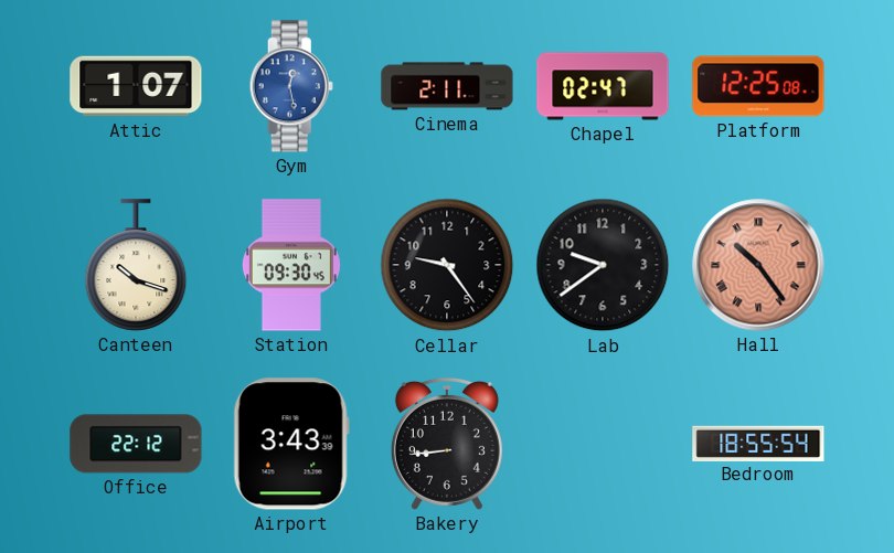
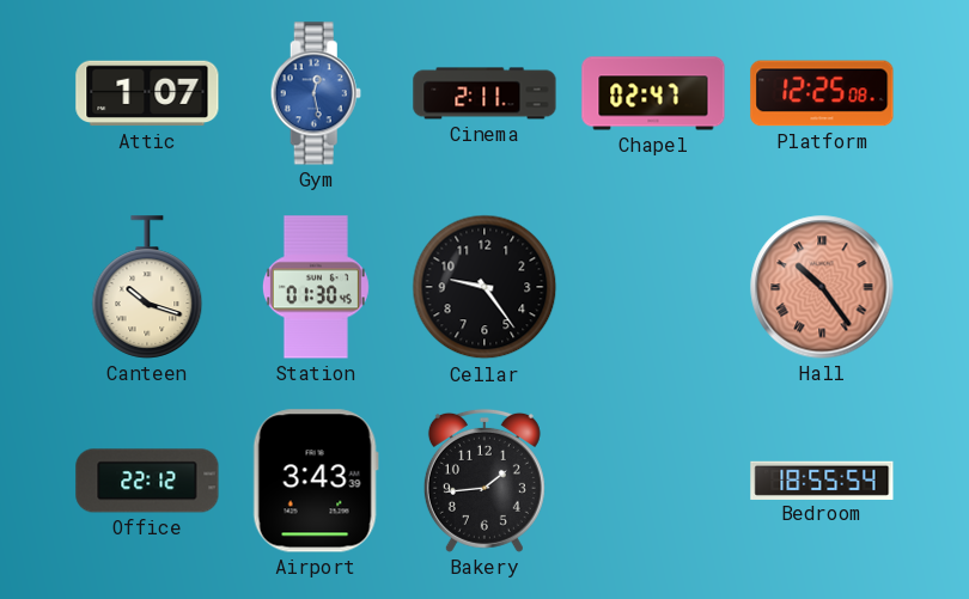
Station: 09:30 -> 01:30 (316, 287)
Lab: 9:39 -> none (603, 265)
Bakery: 8:44 -> 1:44 (484, 481)
